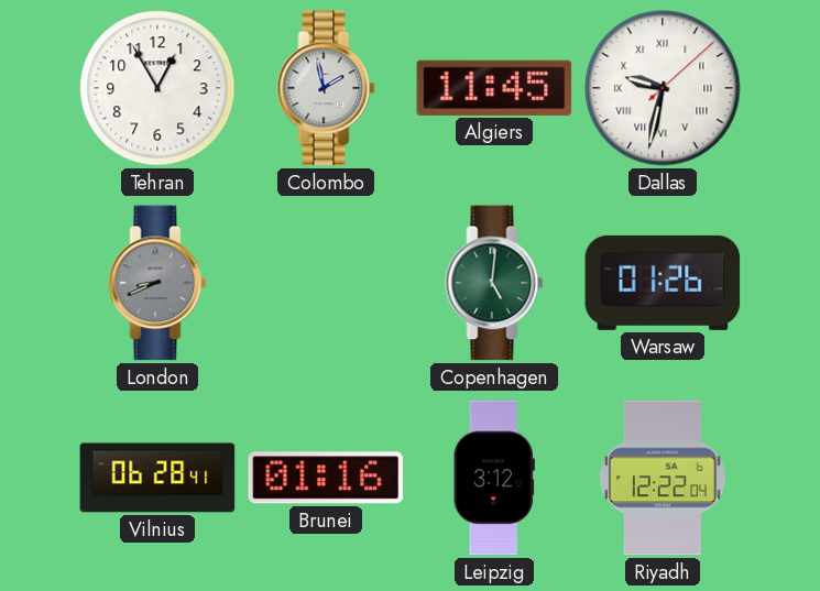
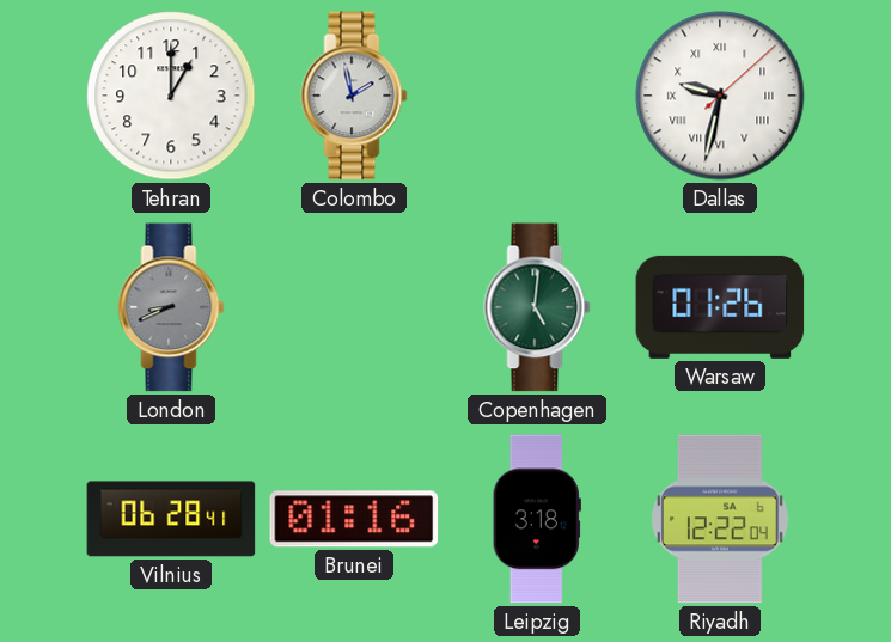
Tehran: 12:55 -> 1:00 (171, 96)
Algiers: 11:45 -> none (494, 88)
Leipzig: 3:12 -> 3:18 (537, 519)
